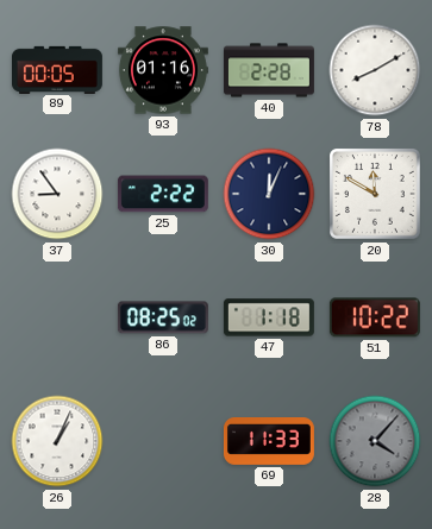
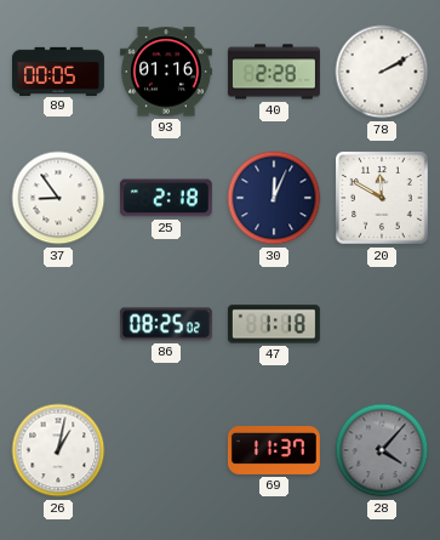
78: 8:10 -> 2:10 (382, 72)
25: 2:22 -> 2:18 (166, 198)
51: 10:22 -> none (375, 317)
26: 1:04 -> 1:02 (58, 450)
69: 11:33 -> 11:37 (274, 451)
